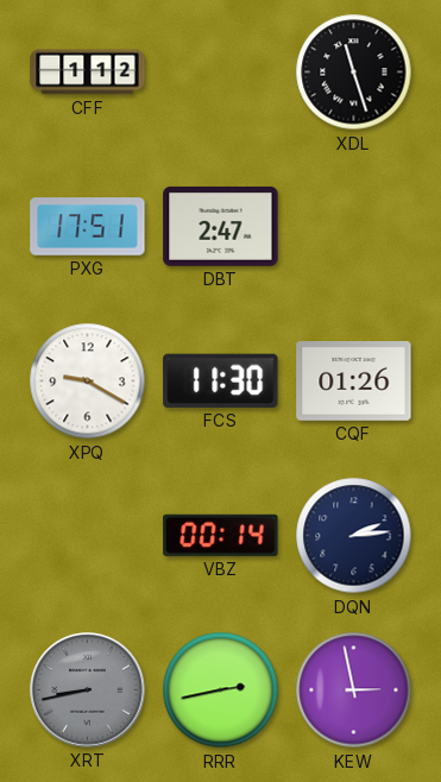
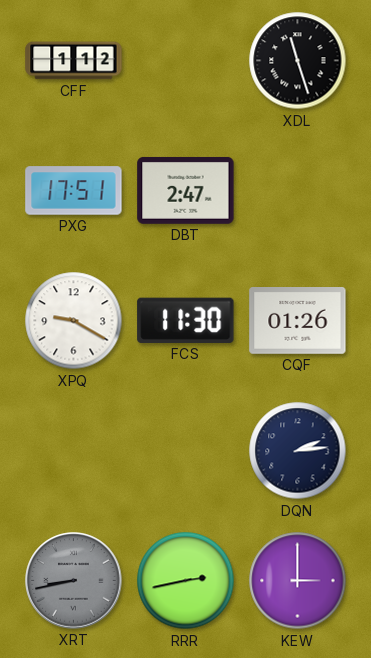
VBZ: 00:14 -> none (221, 535)
KEW: 2:58 -> 3:00 (298, 581)
